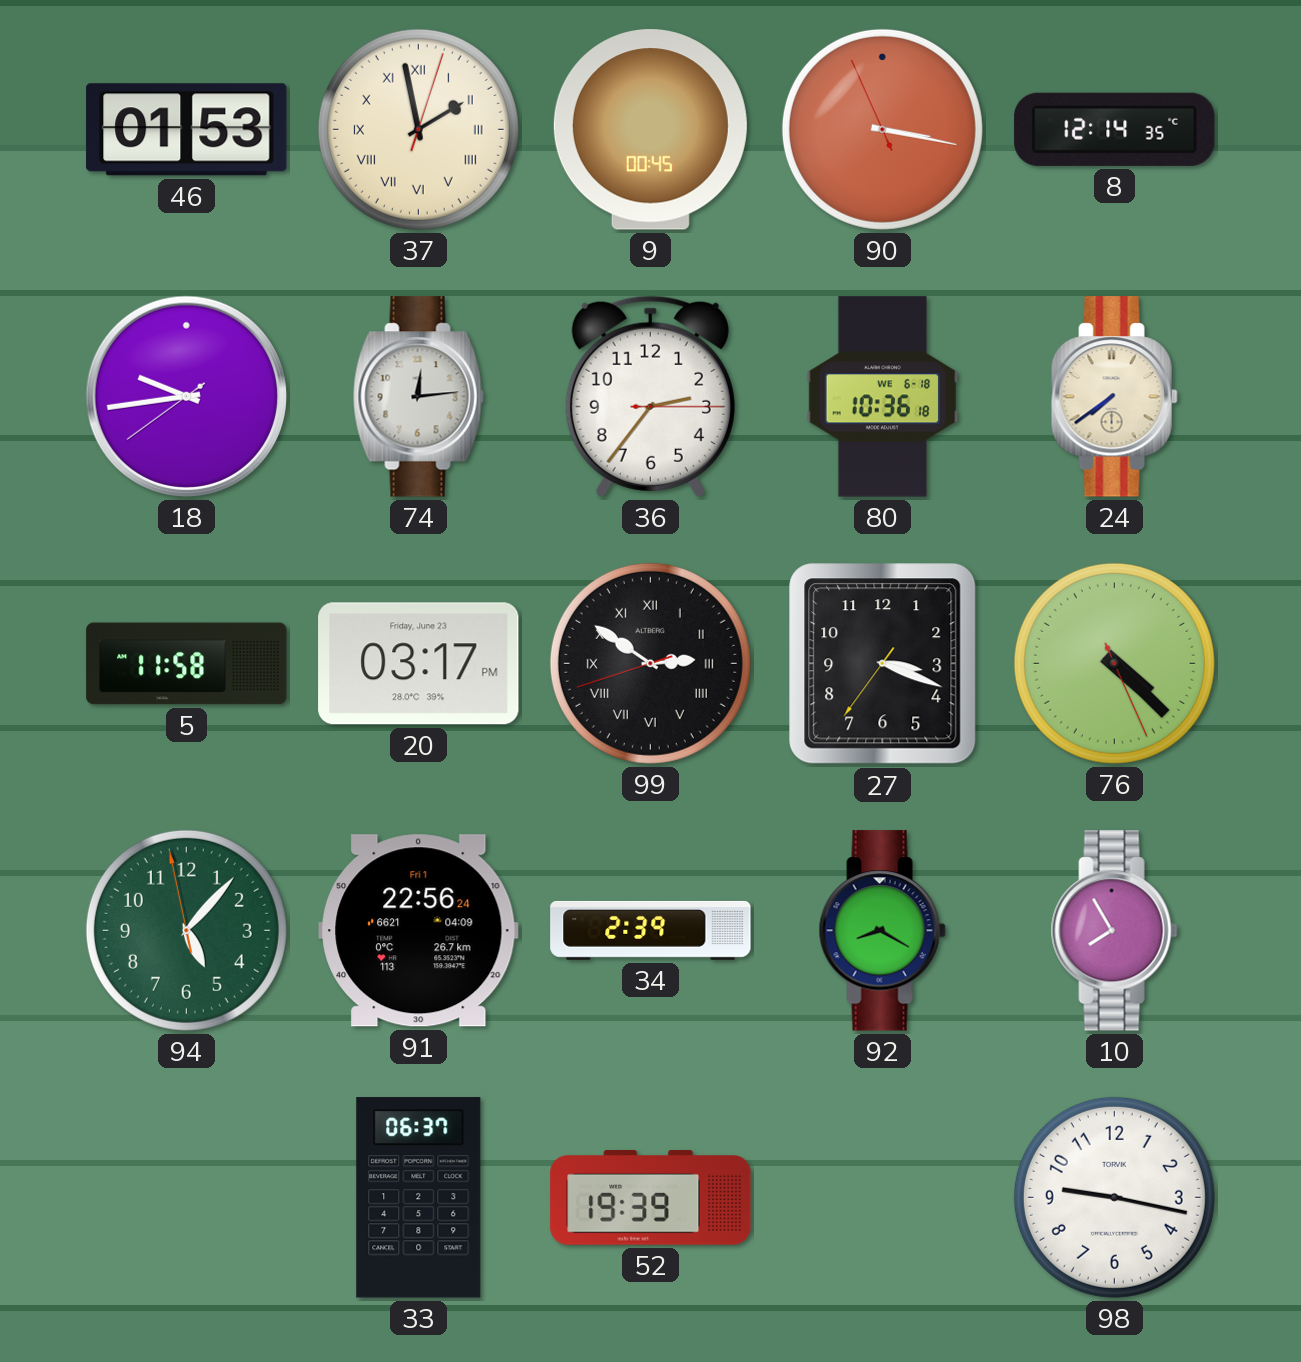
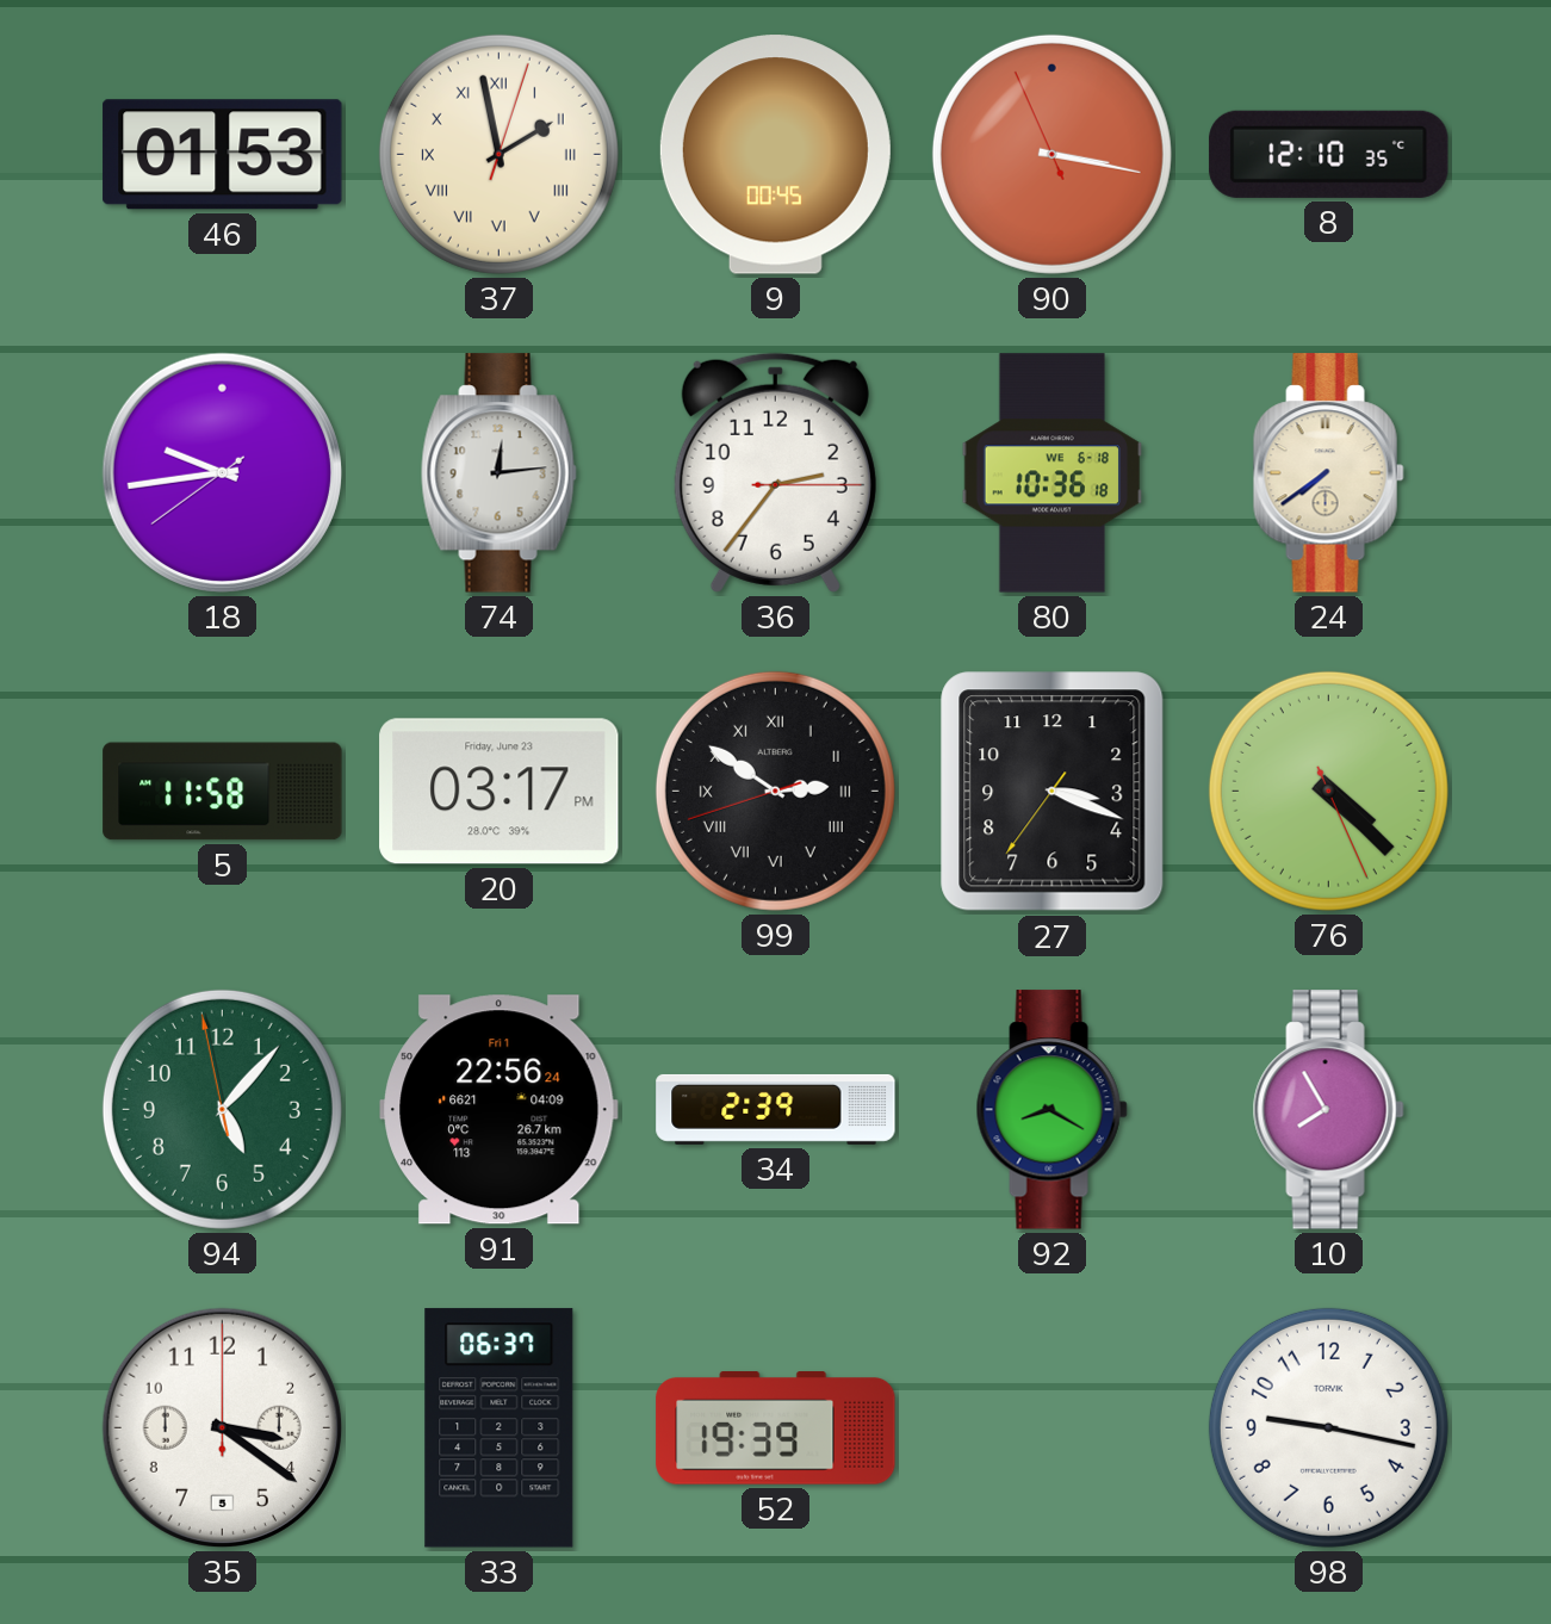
8: 12:14 -> 12:10 (1329, 154)
35: none -> 3:21 (222, 1427)
